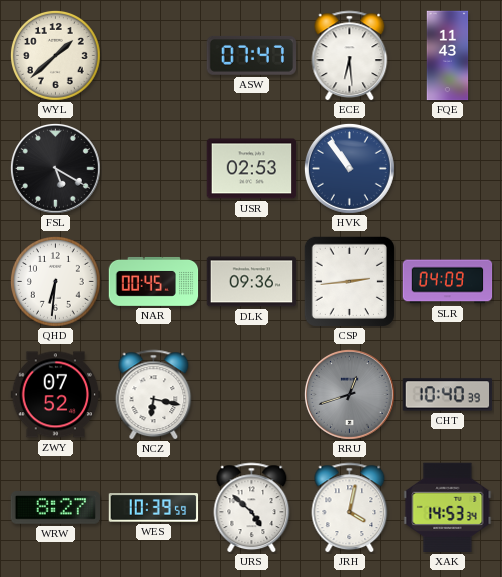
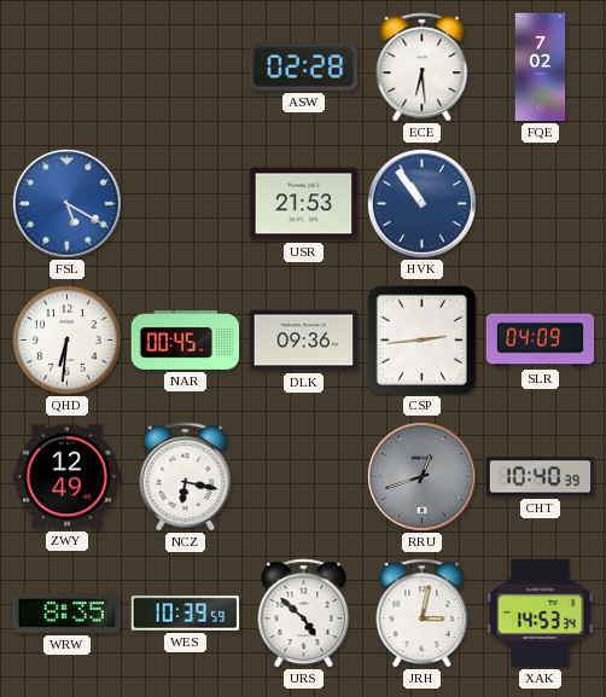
WYL: 1:38 -> none (56, 56)
ASW: 07:47 -> 02:28 (303, 66)
FQE: 11:43 -> 7:02 (541, 68)
FSL dial: black -> blue (66, 203)
USR: 02:53 -> 21:53 (304, 204)
ZWY: 07:52 -> 12:49 (68, 477)
WRW: 8:27 -> 8:35 (68, 614)
JRH: 4:02 -> 3:02 (423, 614)
